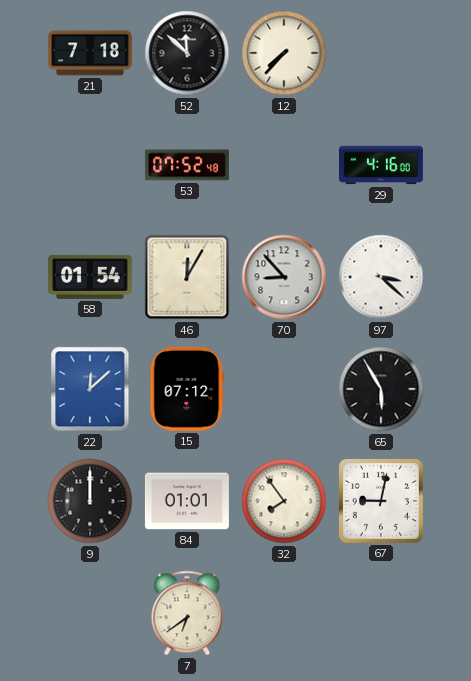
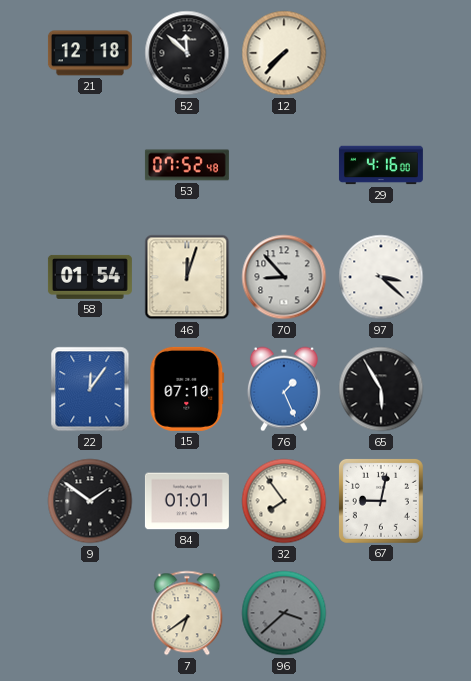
21: 7:18 -> 12:18 (90, 53)
46: 12:05 -> 12:03 (187, 277)
22: 12:08 -> 12:06 (90, 389)
15: 07:12 -> 07:10 (187, 389)
76: none -> 1:26 (284, 389)
9: 12:00 -> 1:51 (90, 501)
96: none -> 3:38 (284, 613)
